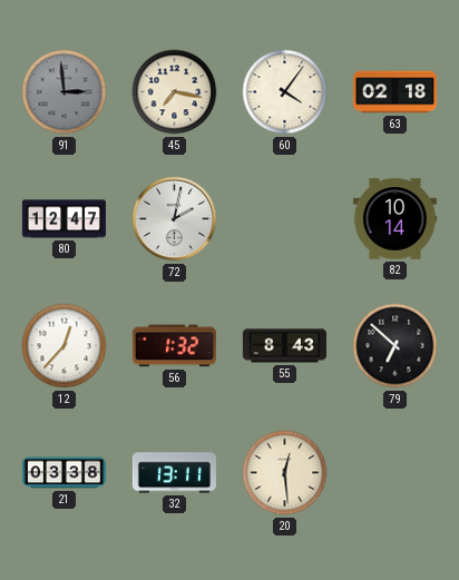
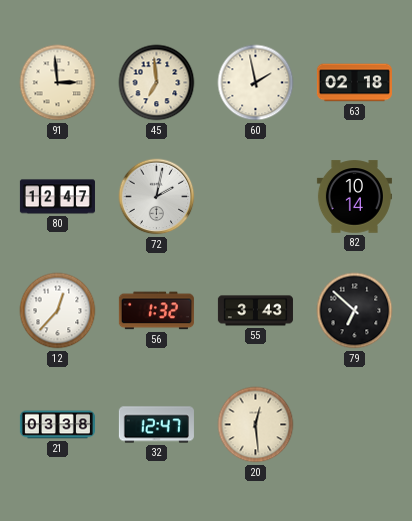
91 dial: grey -> cream (58, 83)
45: 7:17 -> 6:59 (157, 83)
60: 4:06 -> 1:58 (256, 83)
55: 8:43 -> 3:43 (255, 311)
32: 13:11 -> 12:47 (156, 425)
